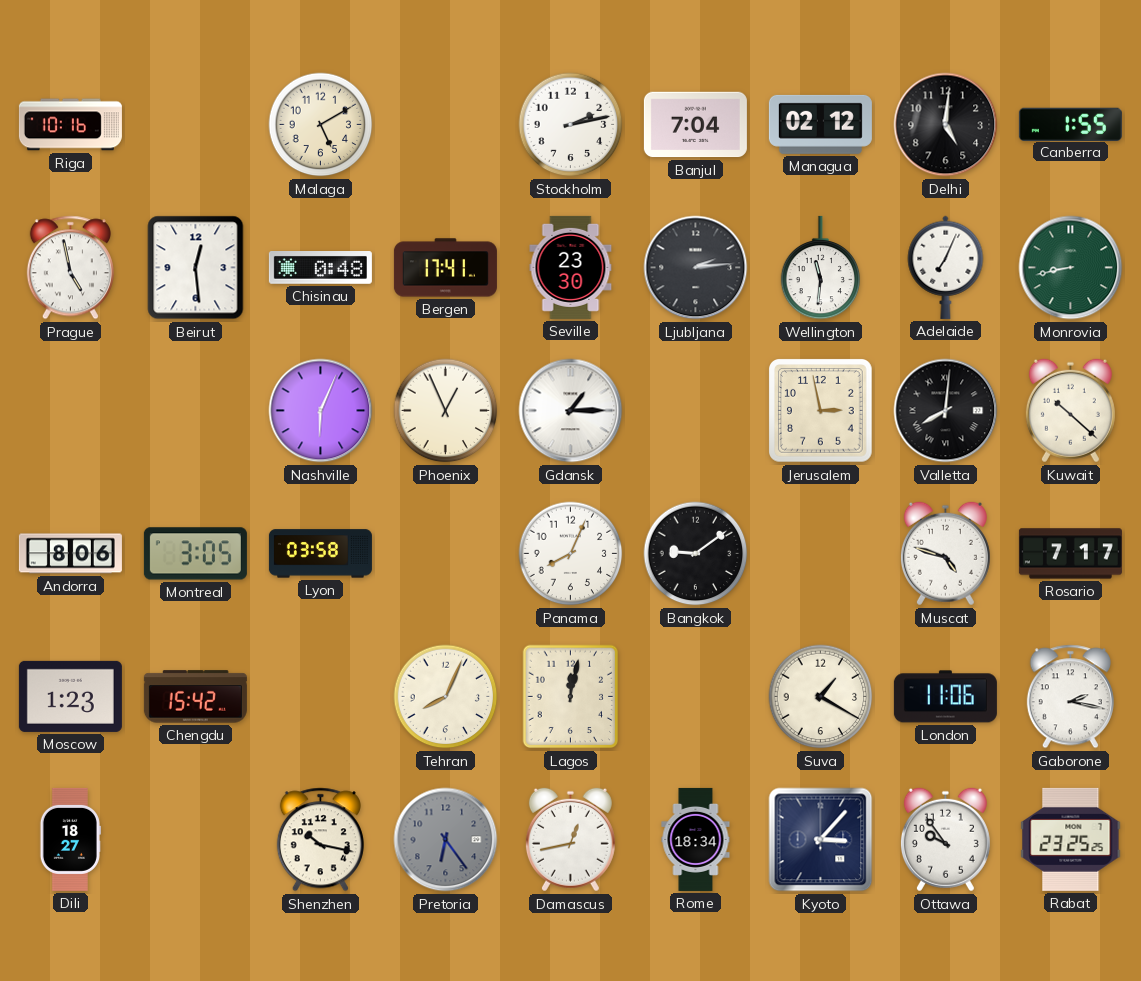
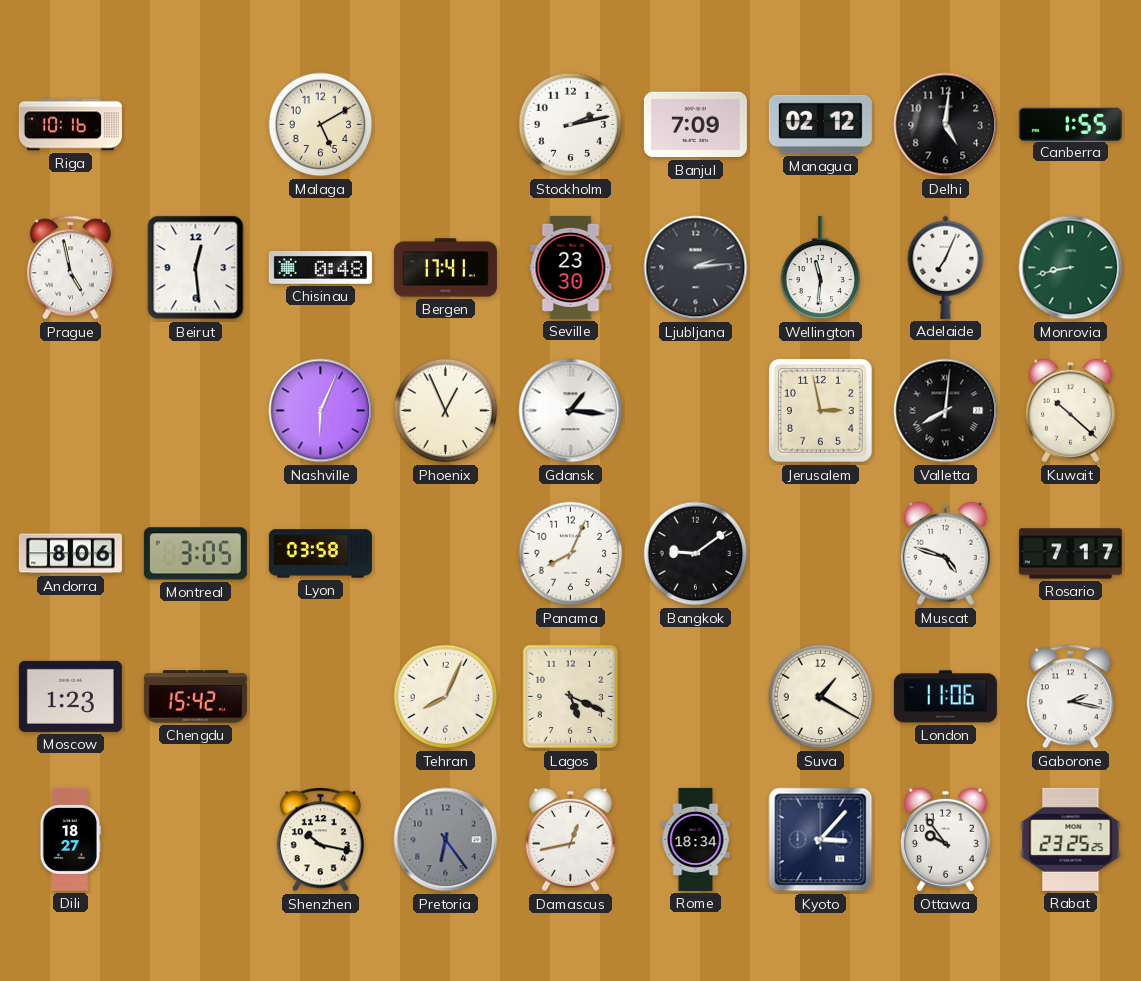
Banjul: 7:04 -> 7:09 (695, 125)
Gdansk: 1:15 -> 1:16 (571, 411)
Lagos: 12:02 -> 5:19 (571, 697)
